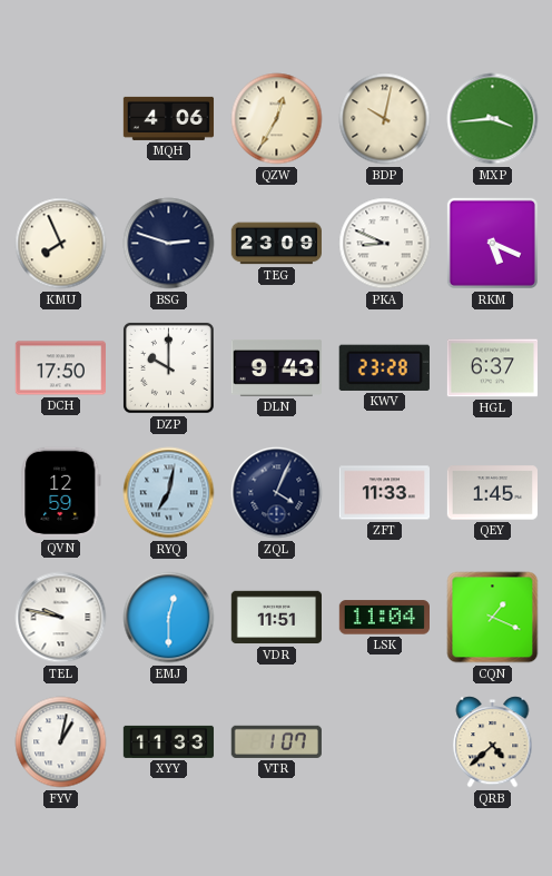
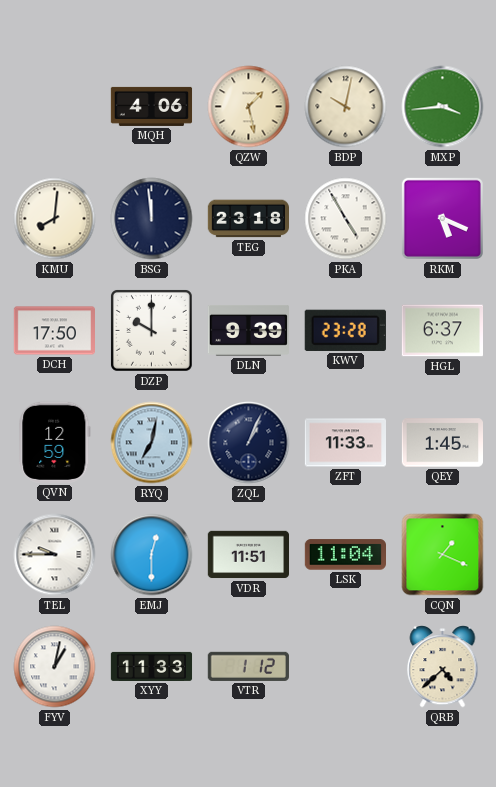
QZW: 12:35 -> 1:28 (249, 107)
KMU: 7:56 -> 8:01 (55, 219)
BSG: 2:48 -> 11:59 (152, 219)
TEG: 23:09 -> 23:18 (248, 219)
PKA: 8:49 -> 4:55 (346, 219)
DLN: 9:43 -> 9:39 (248, 331)
ZQL: 4:04 -> 1:04 (249, 443)
TEL: 9:47 -> 9:45 (55, 555)
VTR: 1:07 -> 1:12 (248, 666)
